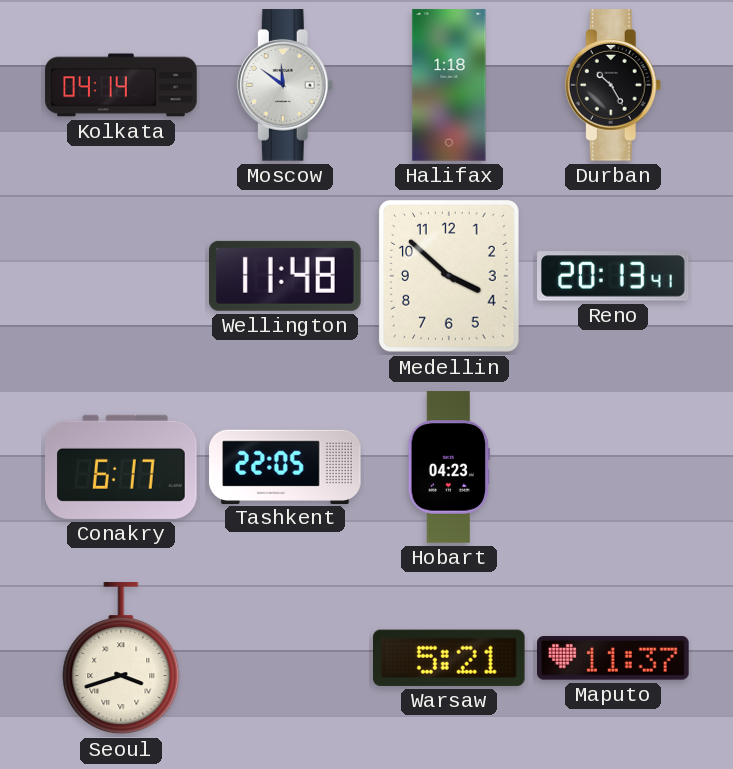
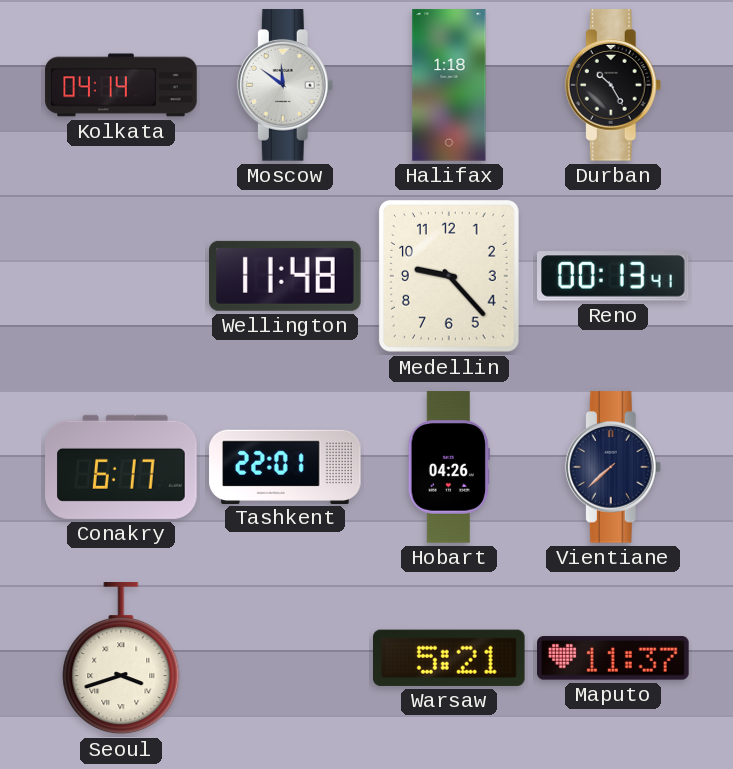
Medellin: 3:52 -> 9:23 (450, 277)
Reno: 20:13 -> 00:13 (614, 276)
Tashkent: 22:05 -> 22:01 (285, 466)
Hobart: 04:23 -> 04:26 (448, 467)
Vientiane: none -> 7:38 (613, 467)
